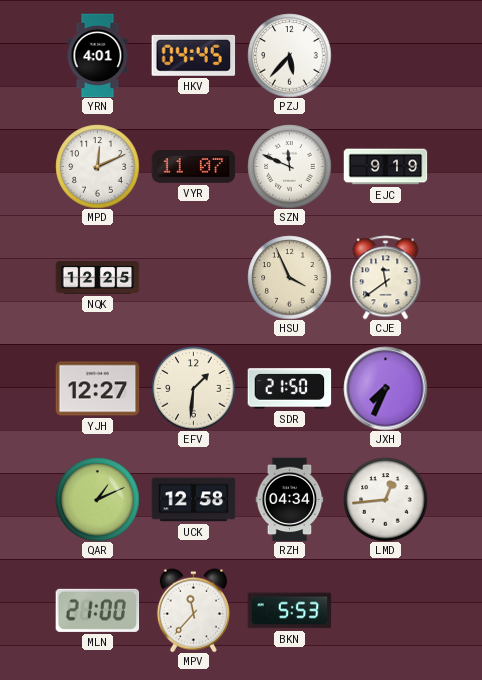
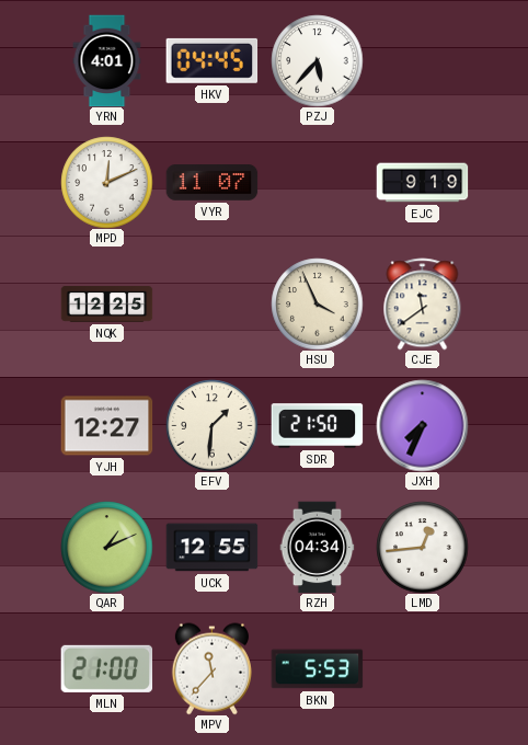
SZN: 11:49 -> none (289, 166)
UCK: 12:58 -> 12:55 (211, 548)
